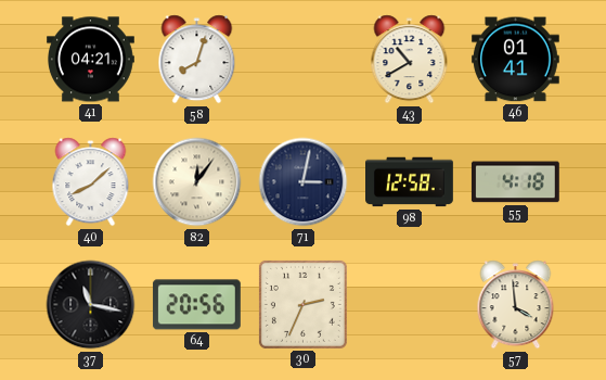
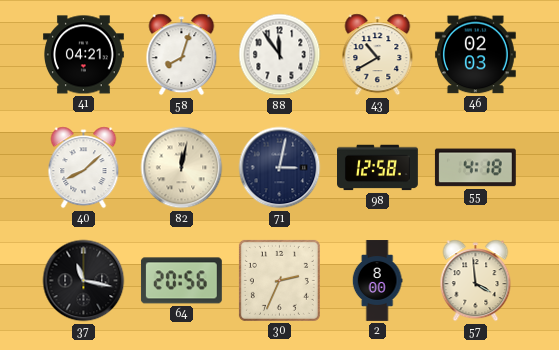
88: none -> 11:54 (280, 55)
46: 01:41 -> 02:03 (475, 55)
82: 12:06 -> 12:02 (182, 168)
2: none -> 8:00 (377, 281)
